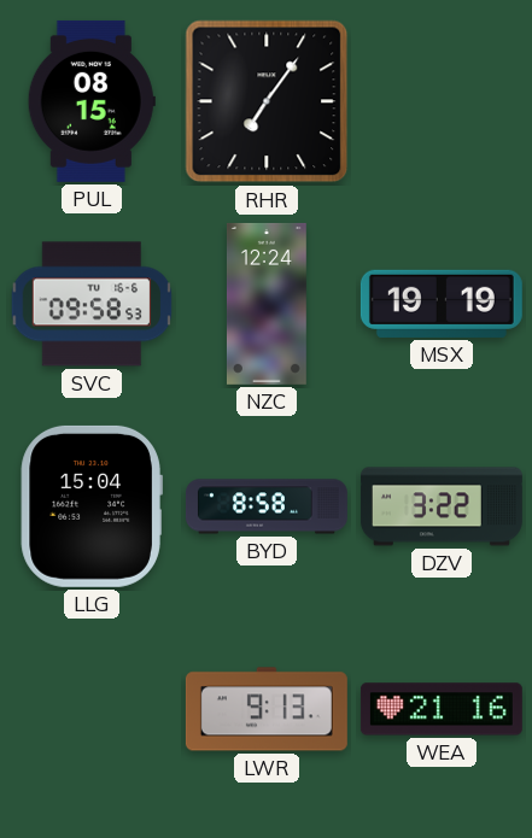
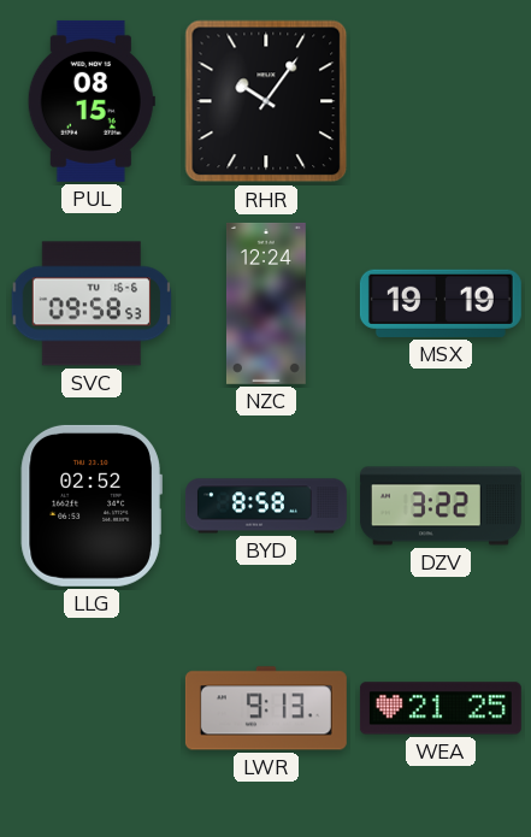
RHR: 7:06 -> 10:06 (266, 101)
LLG: 15:04 -> 02:52 (92, 506)
WEA: 21:16 -> 21:25 (441, 708)
